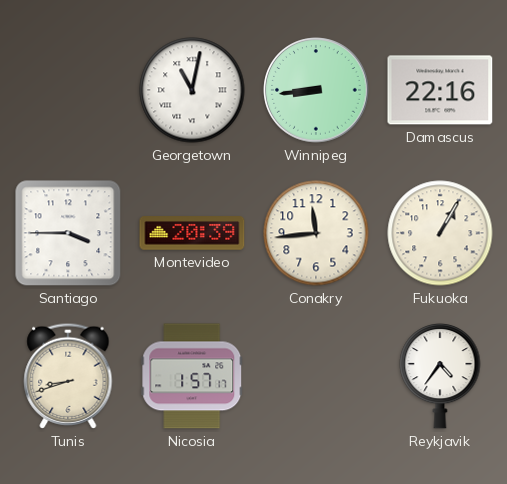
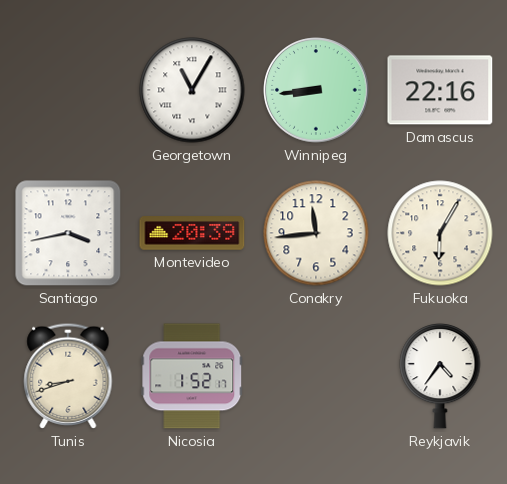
Georgetown: 11:02 -> 11:05 (192, 90)
Santiago: 3:45 -> 3:43 (68, 233)
Fukuoka: 1:05 -> 6:05 (440, 233)
Nicosia: 1:57 -> 1:52 (192, 376)
